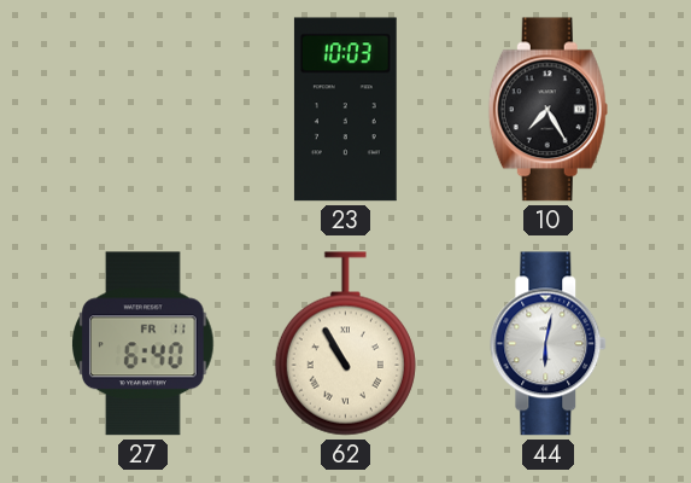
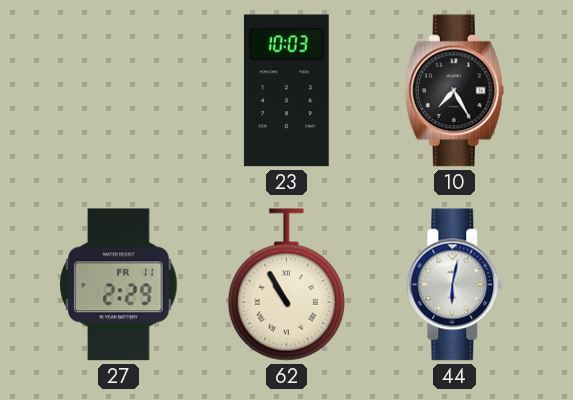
27: 6:40 -> 2:29 (119, 285)
